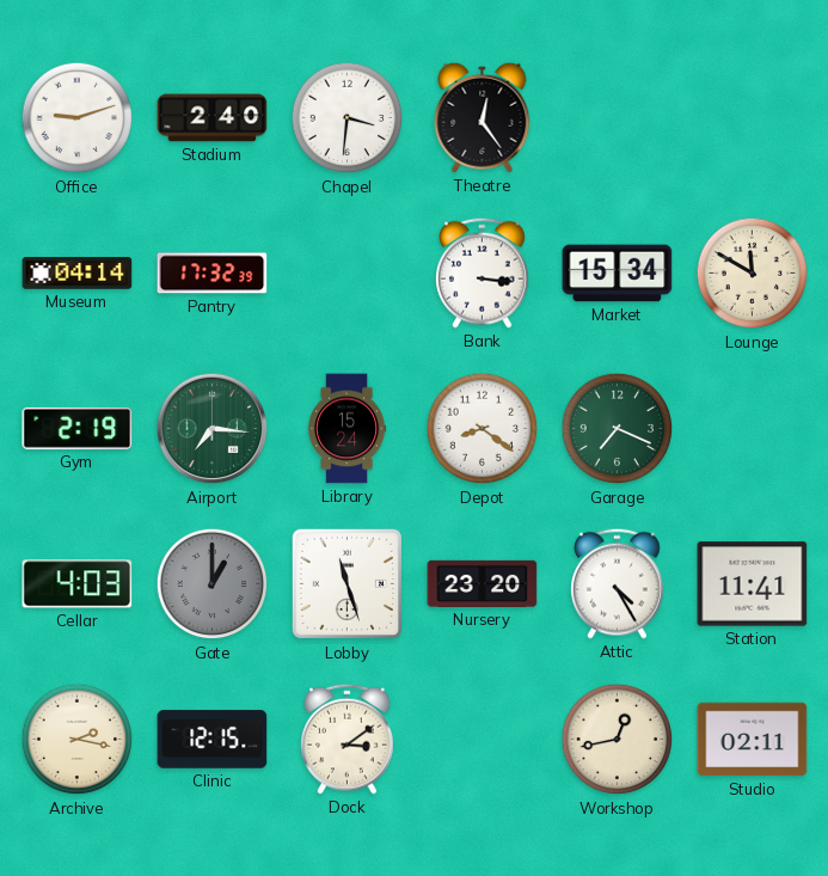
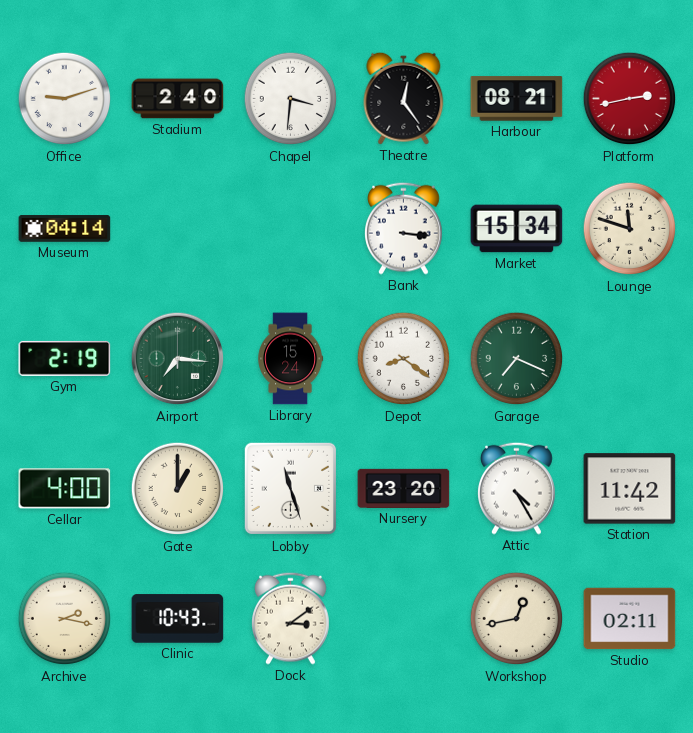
Harbour: none -> 08:21 (517, 99)
Platform: none -> 2:43 (630, 99)
Pantry: 17:32 -> none (213, 274)
Lounge: 11:50 -> 11:48 (630, 229)
Cellar: 4:03 -> 4:00 (65, 489)
Gate dial: grey -> cream (178, 489)
Station: 11:41 -> 11:42 (630, 489)
Clinic: 12:15 -> 10:43 (178, 619)
